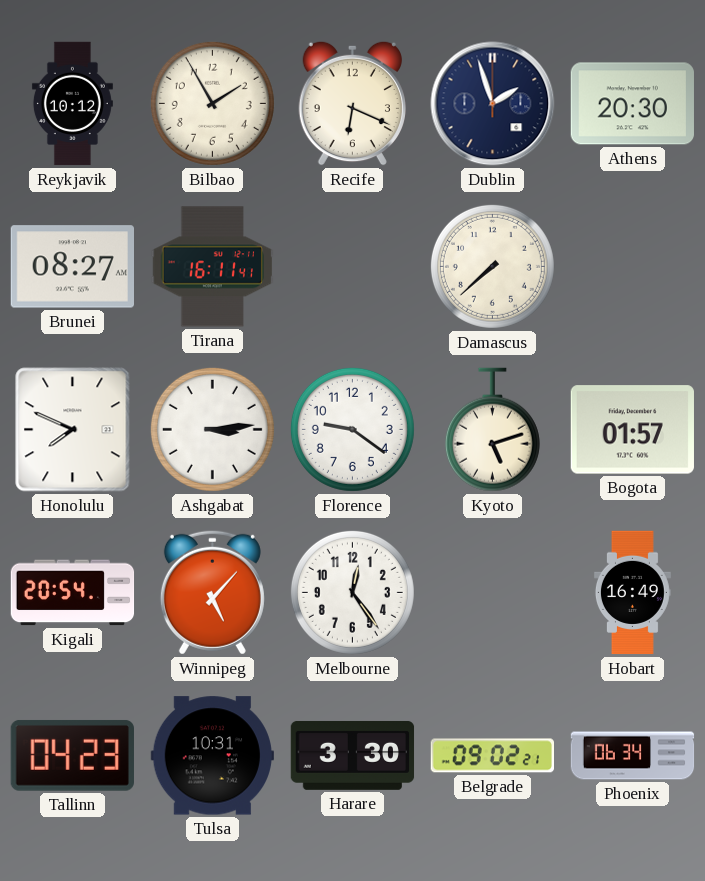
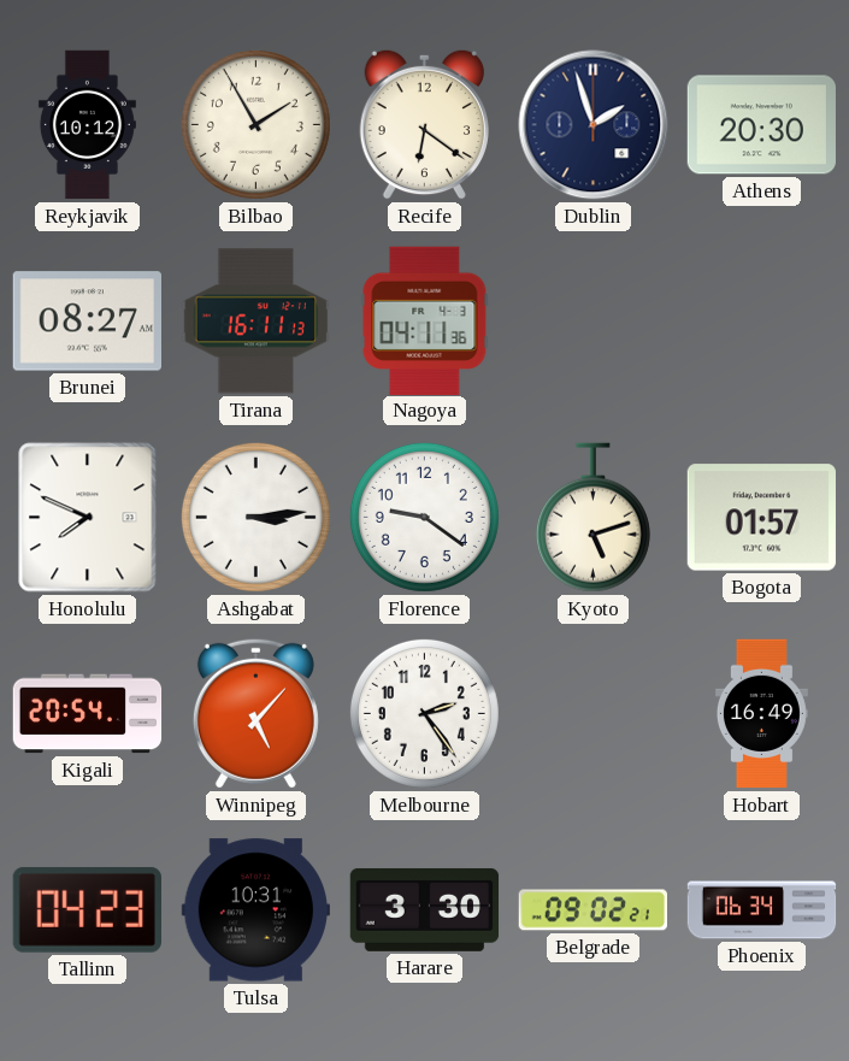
Recife: 6:19 -> 6:21 (424, 124)
Tirana: 16:11:41 -> 16:11:13 (255, 322)
Nagoya: none -> 04:11 (425, 320)
Damascus: 7:38 -> none (492, 266)
Melbourne: 12:24 -> 2:24 (424, 713)
